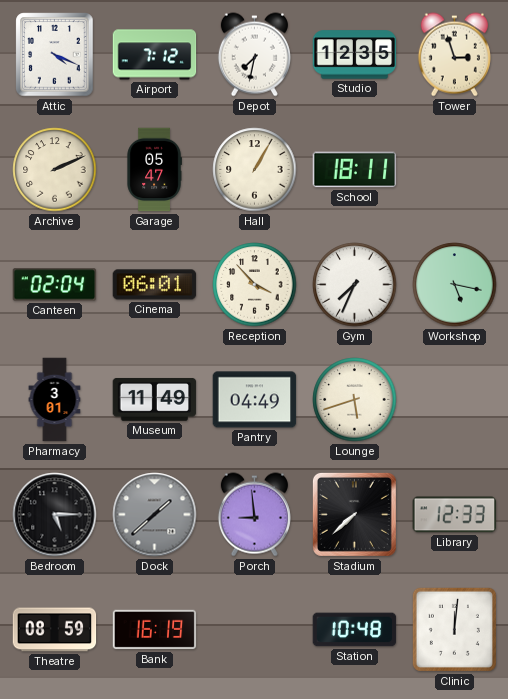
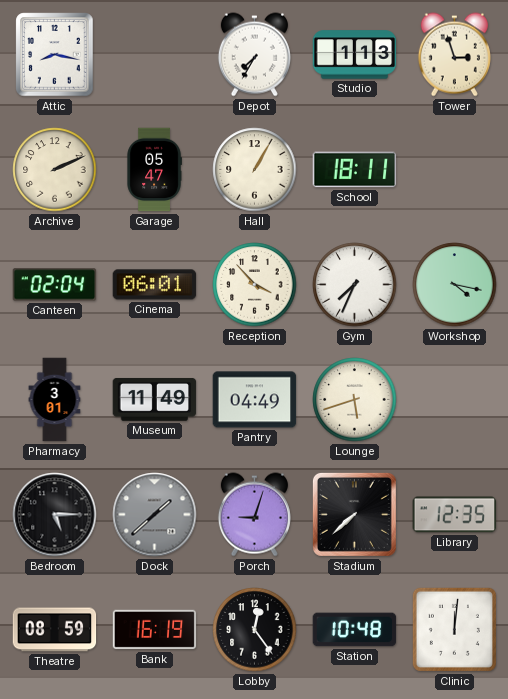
Attic: 4:19 -> 8:17 (55, 55)
Airport: 7:12 -> none (155, 55)
Depot: 7:32 -> 7:35 (254, 55)
Studio: 12:35 -> 1:13 (355, 55)
Workshop: 5:17 -> 4:17 (455, 285)
Porch: 8:59 -> 9:03 (254, 515)
Library: 12:33 -> 12:35 (455, 515)
Lobby: none -> 12:24 (255, 630)
